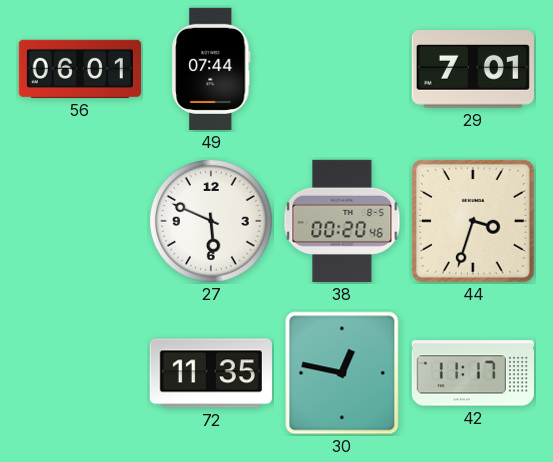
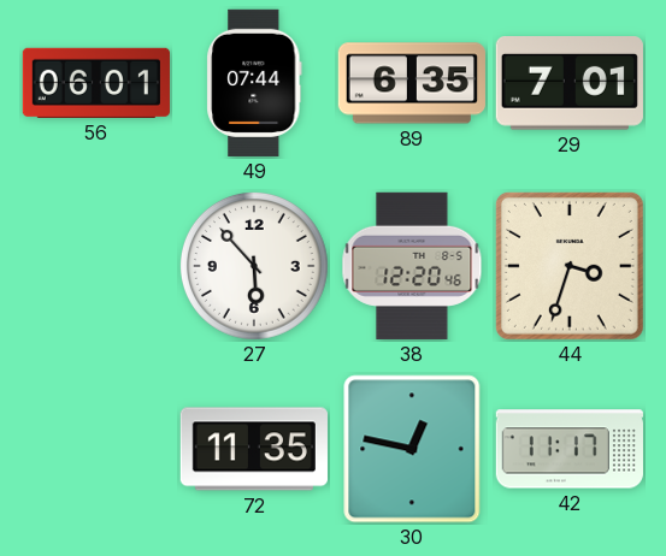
89: none -> 6:35 (412, 83)
27: 5:49 -> 5:53 (254, 266)
38: 00:20 -> 12:20 (412, 266)
